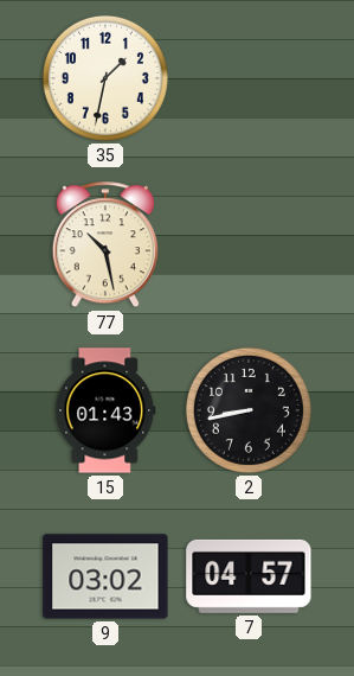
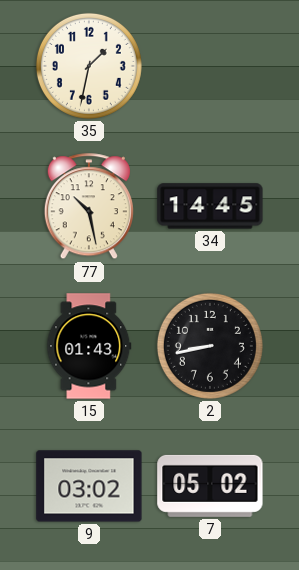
34: none -> 14:45 (210, 206)
7: 04:57 -> 05:02 (210, 486)
